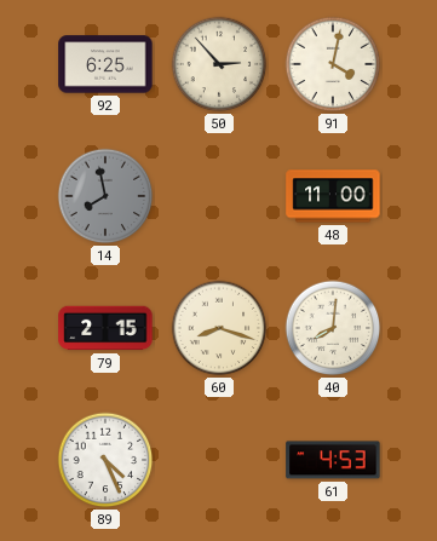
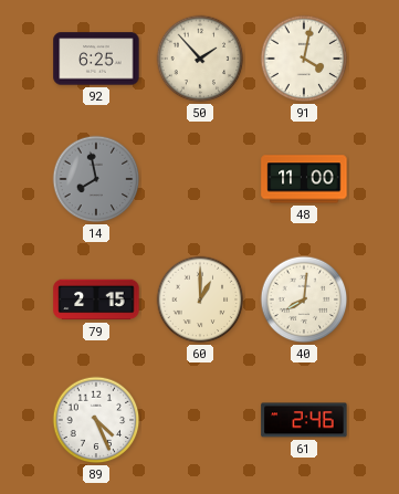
50: 2:53 -> 1:53 (200, 59)
60: 8:18 -> 1:00 (200, 299)
61: 4:53 -> 2:46 (304, 420)
